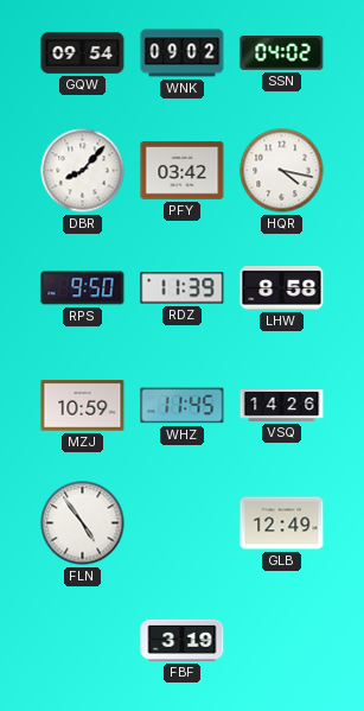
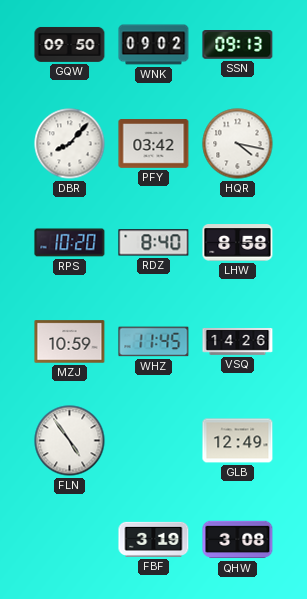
GQW: 09:54 -> 09:50 (70, 45)
SSN: 04:02 -> 09:13 (238, 45)
RPS: 9:50 -> 10:20 (70, 243)
RDZ: 11:39 -> 8:40 (154, 243)
QHW: none -> 3:08 (238, 540)
